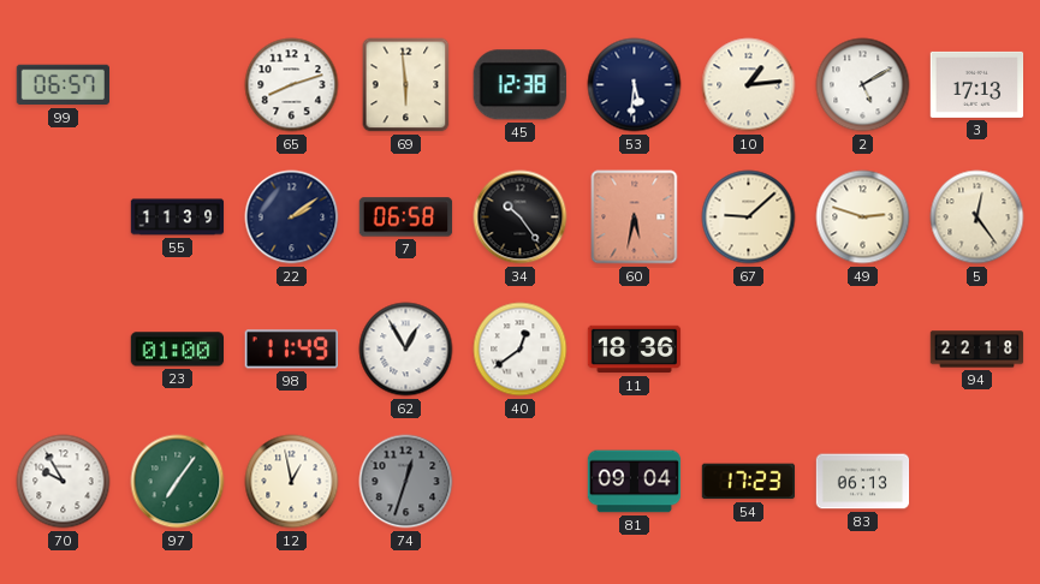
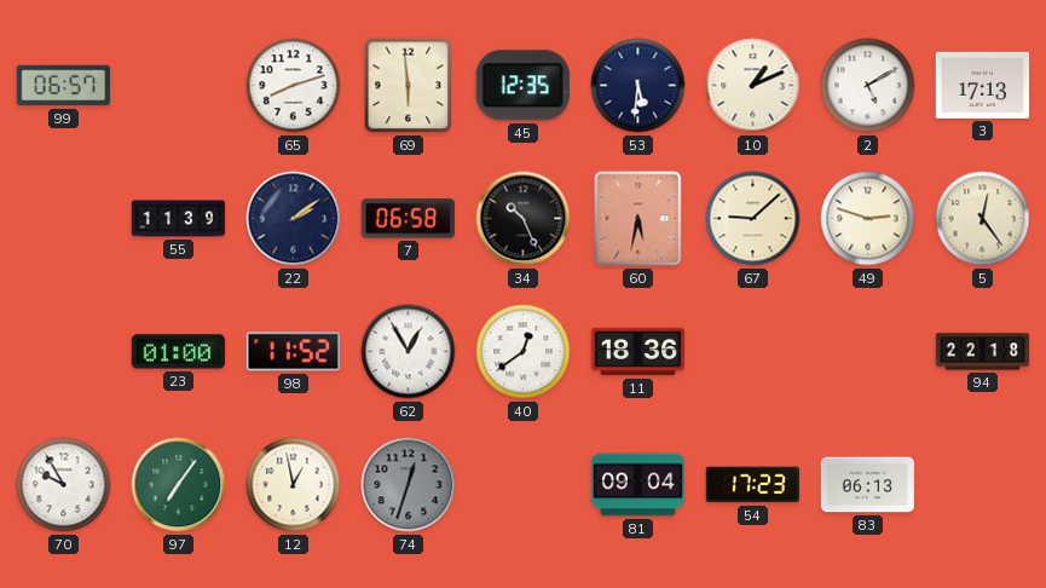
45: 12:38 -> 12:35 (522, 86)
10: 1:14 -> 1:11 (753, 86)
34: 10:24 -> 10:26 (524, 219)
98: 11:49 -> 11:52 (293, 352)
